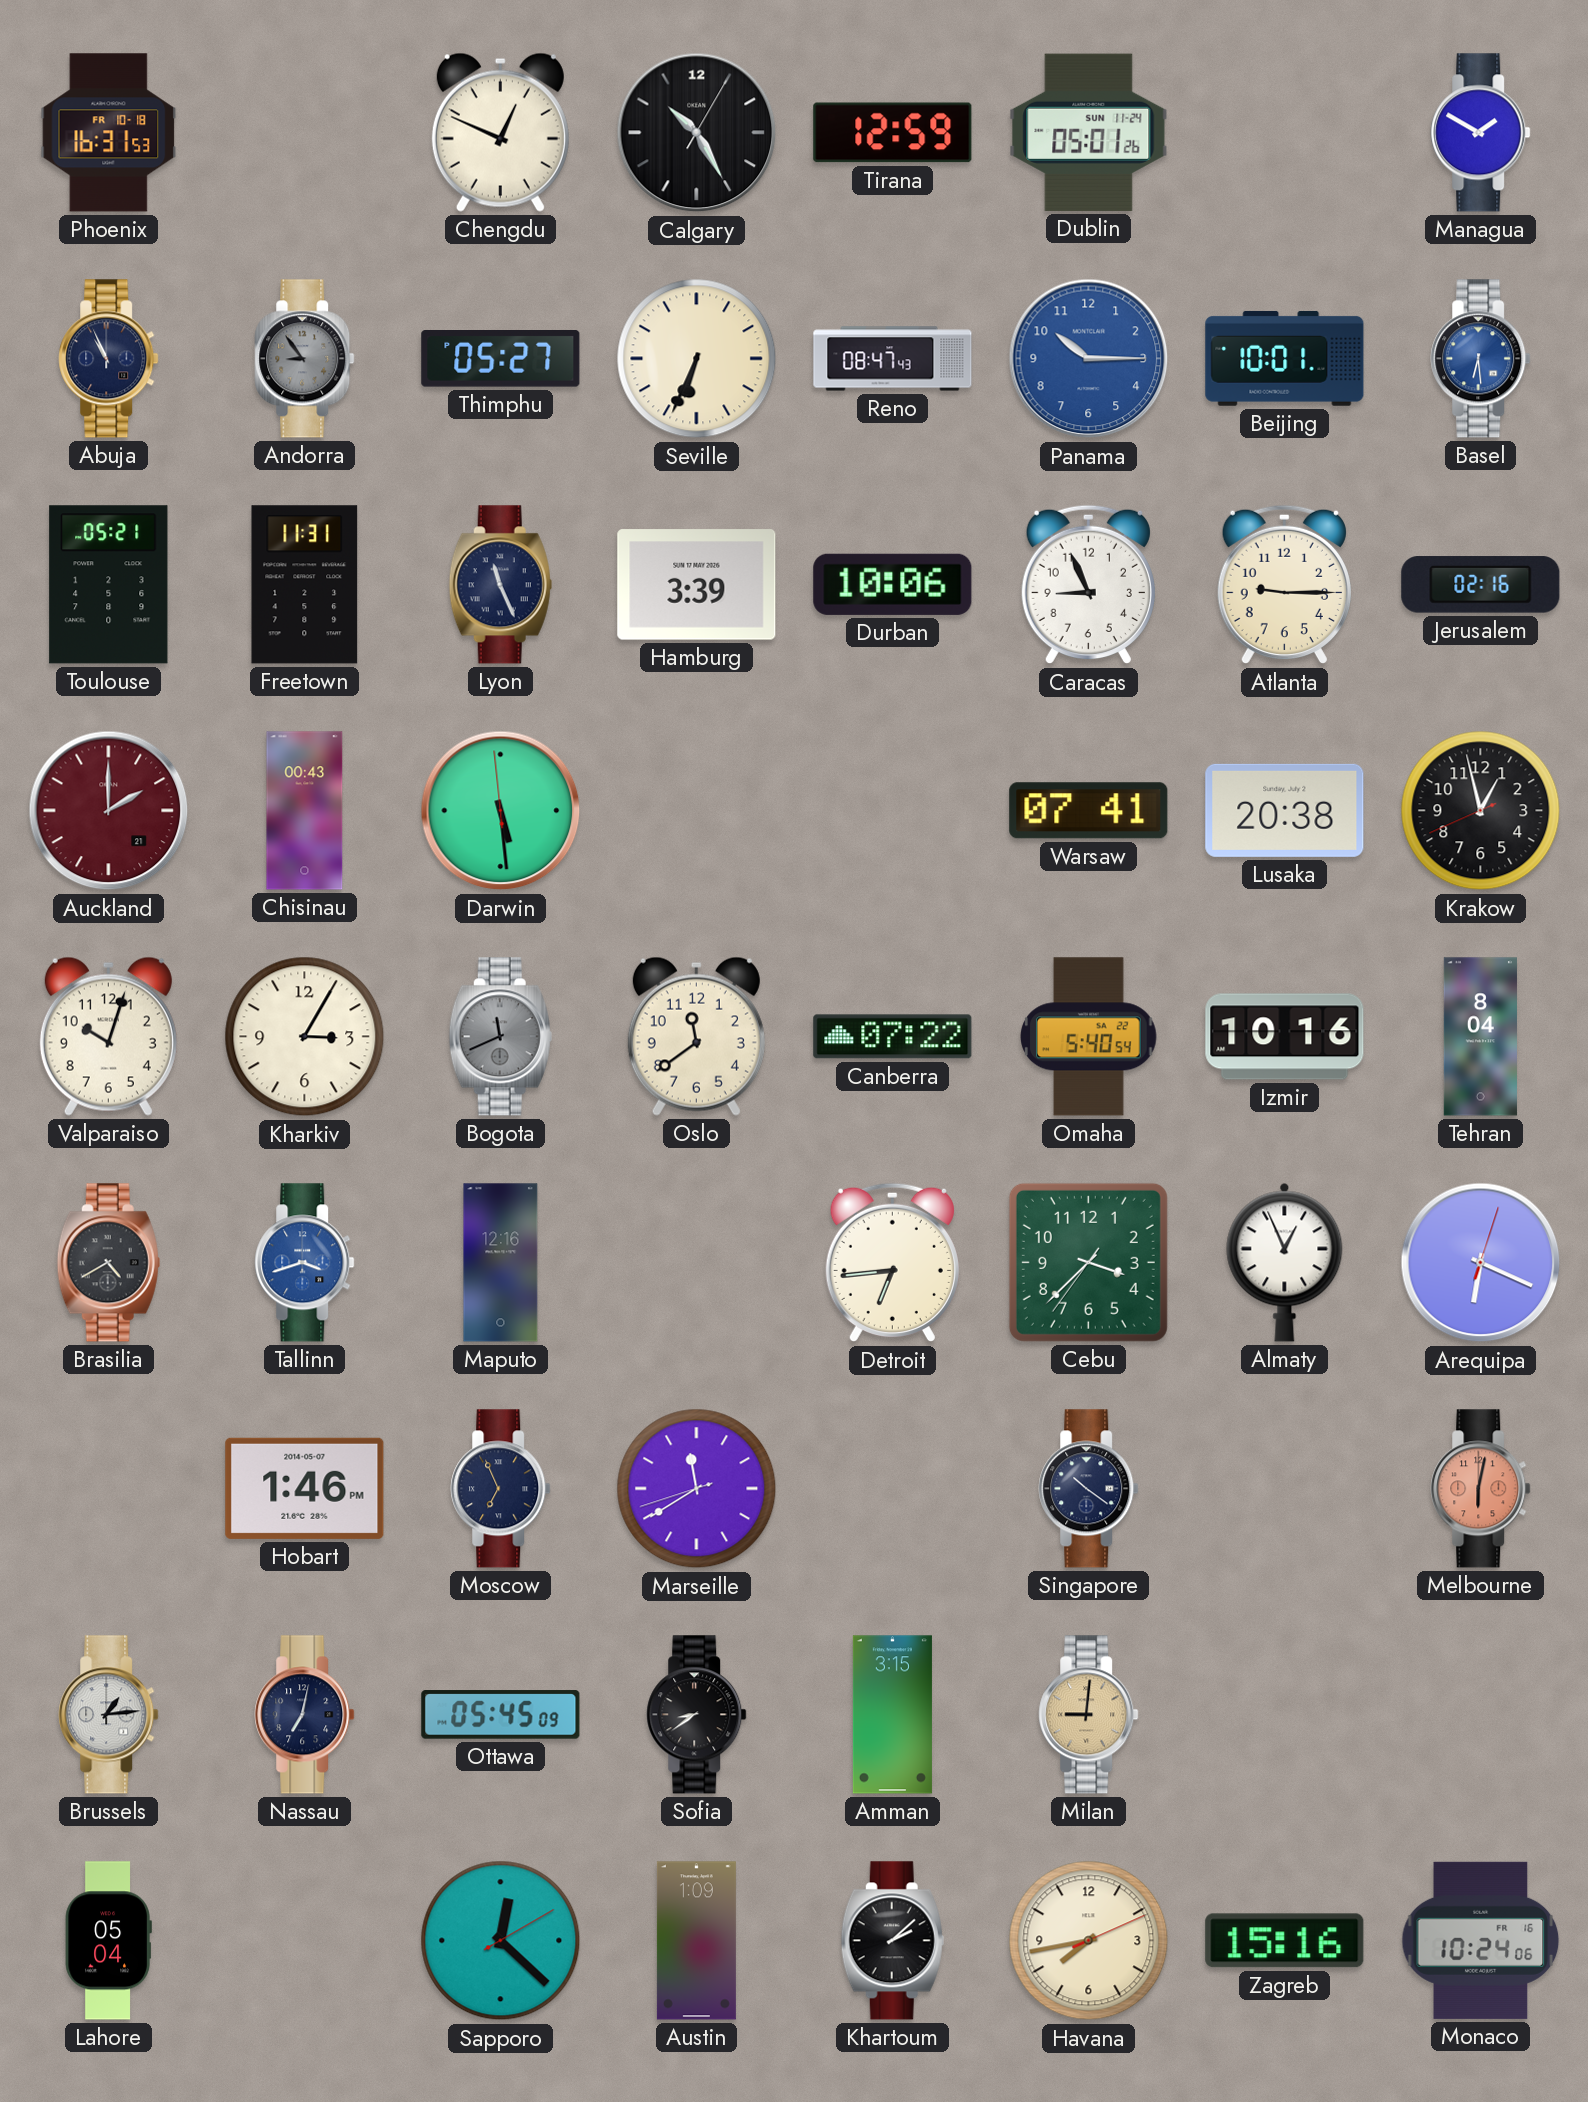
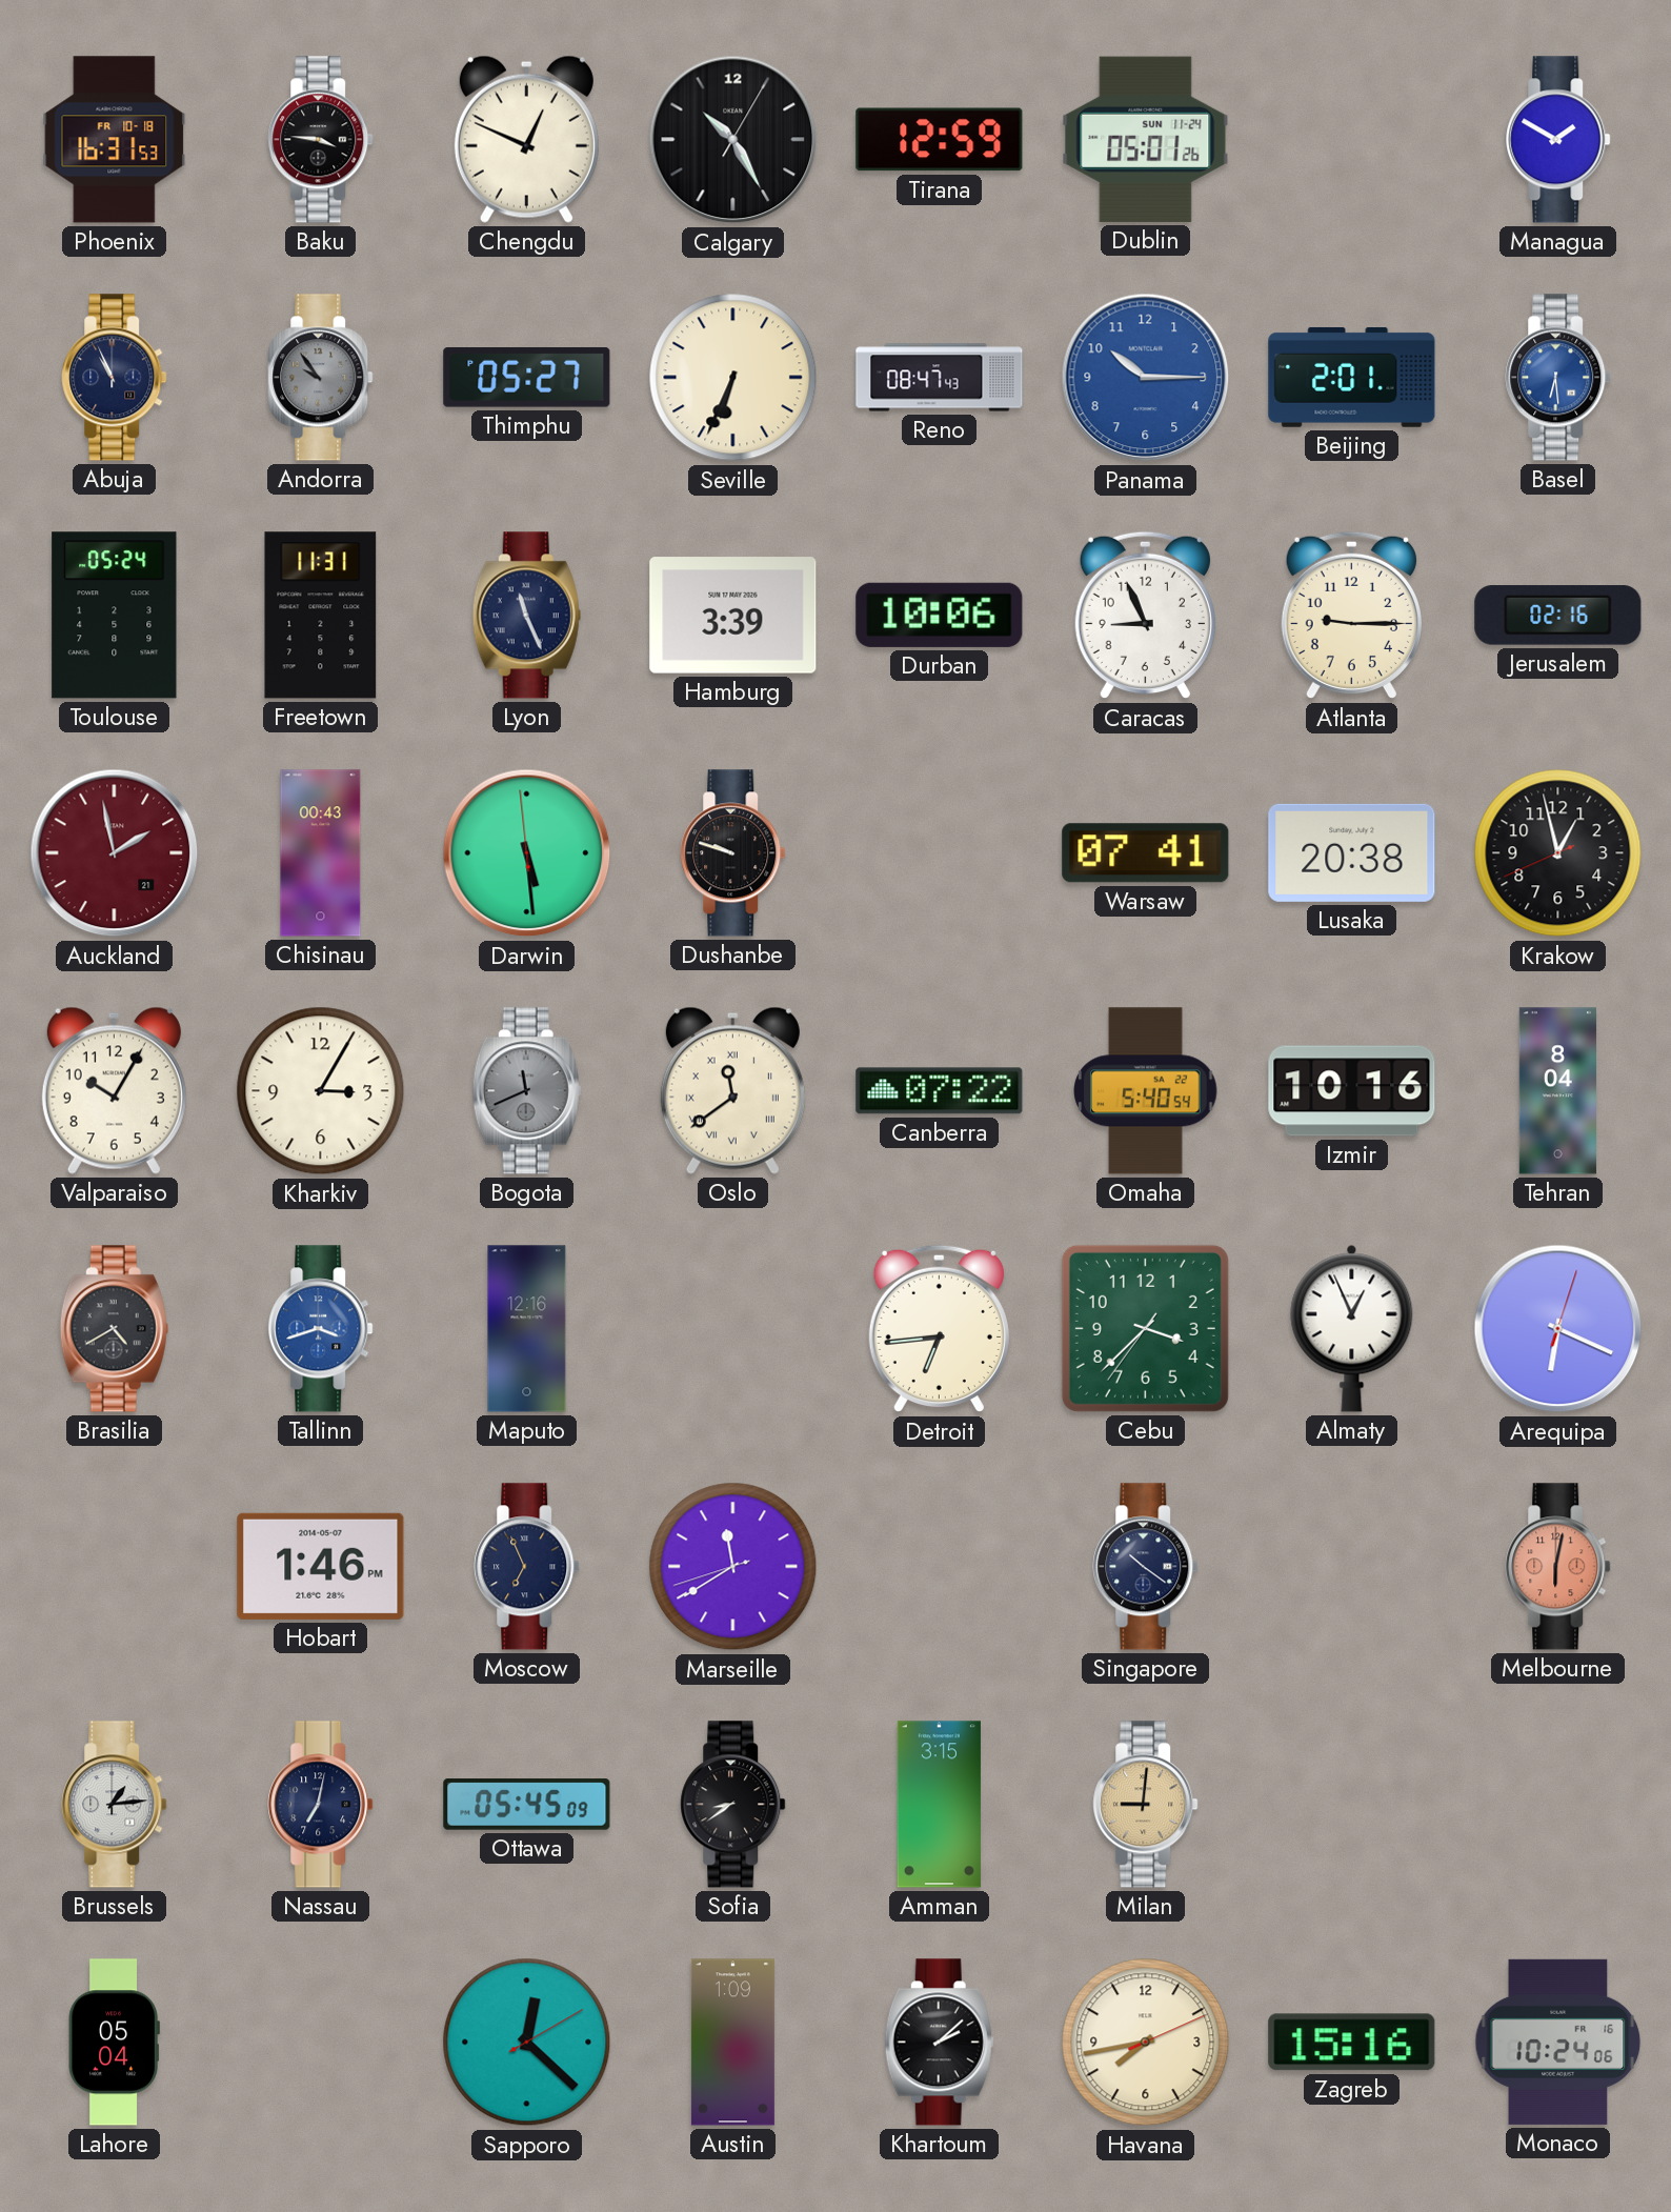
Baku: none -> 3:46 (321, 140)
Andorra: 8:54 -> 9:54 (321, 378)
Beijing: 10:01 -> 2:01 (1352, 377)
Toulouse: 05:21 -> 05:24 (115, 616)
Auckland: 2:00 -> 1:58 (115, 853)
Dushanbe: none -> 9:48 (733, 853)
Valparaiso: 10:03 -> 10:05 (114, 1090)
Oslo numerals: Arabic -> Roman (732, 1090)
